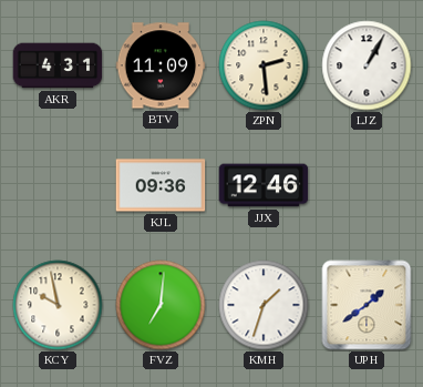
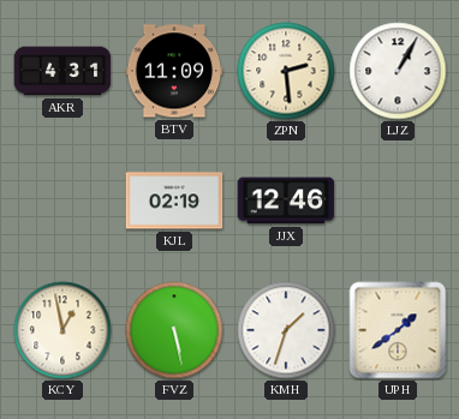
KJL: 09:36 -> 02:19 (174, 200)
KCY: 9:58 -> 12:58 (62, 330)
FVZ: 7:01 -> 5:28 (174, 330)
